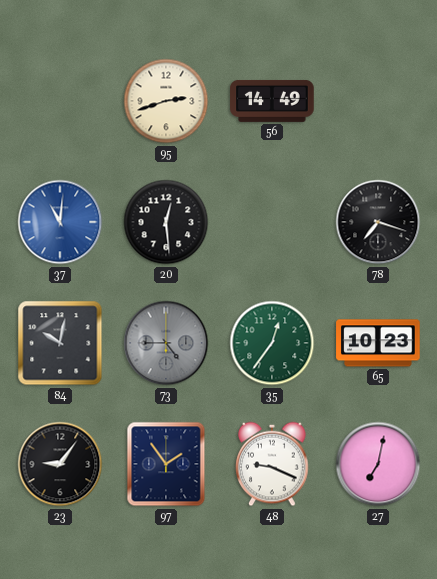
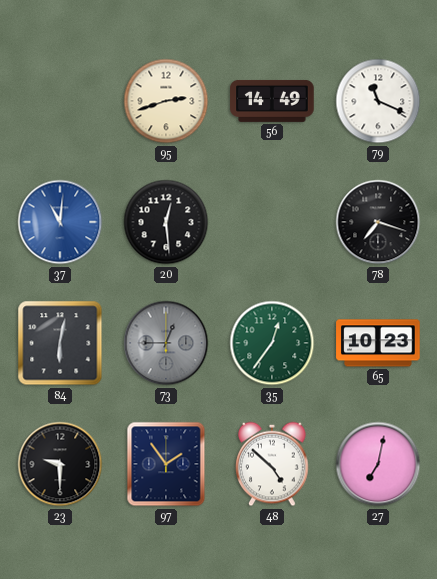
79: none -> 11:19 (378, 101)
84: 10:02 -> 6:02 (60, 343)
73: 4:45 -> 12:45 (166, 343)
23: 9:06 -> 9:30 (60, 464)
48: 9:19 -> 4:52 (272, 464)
